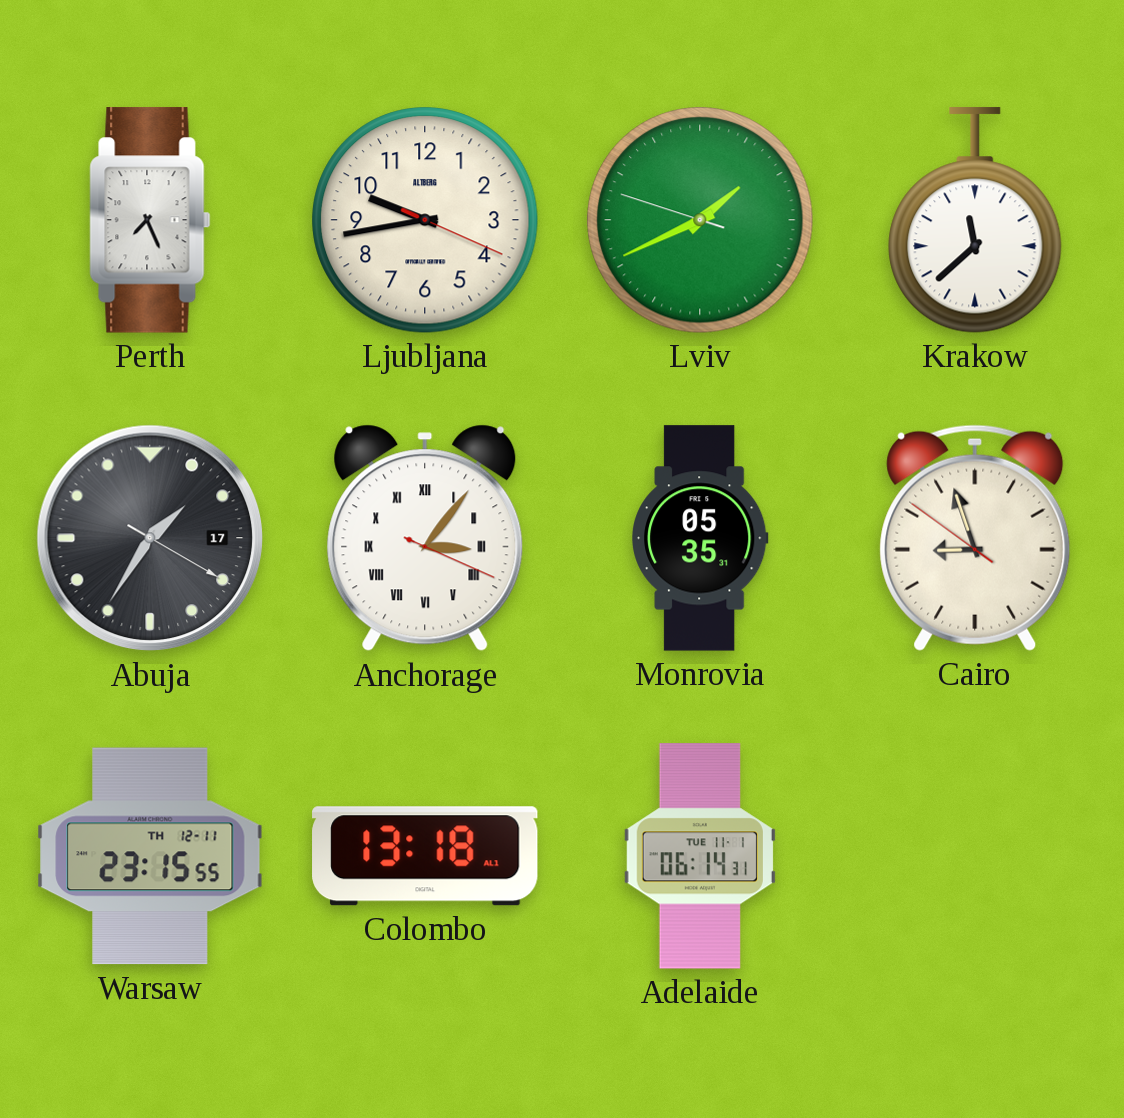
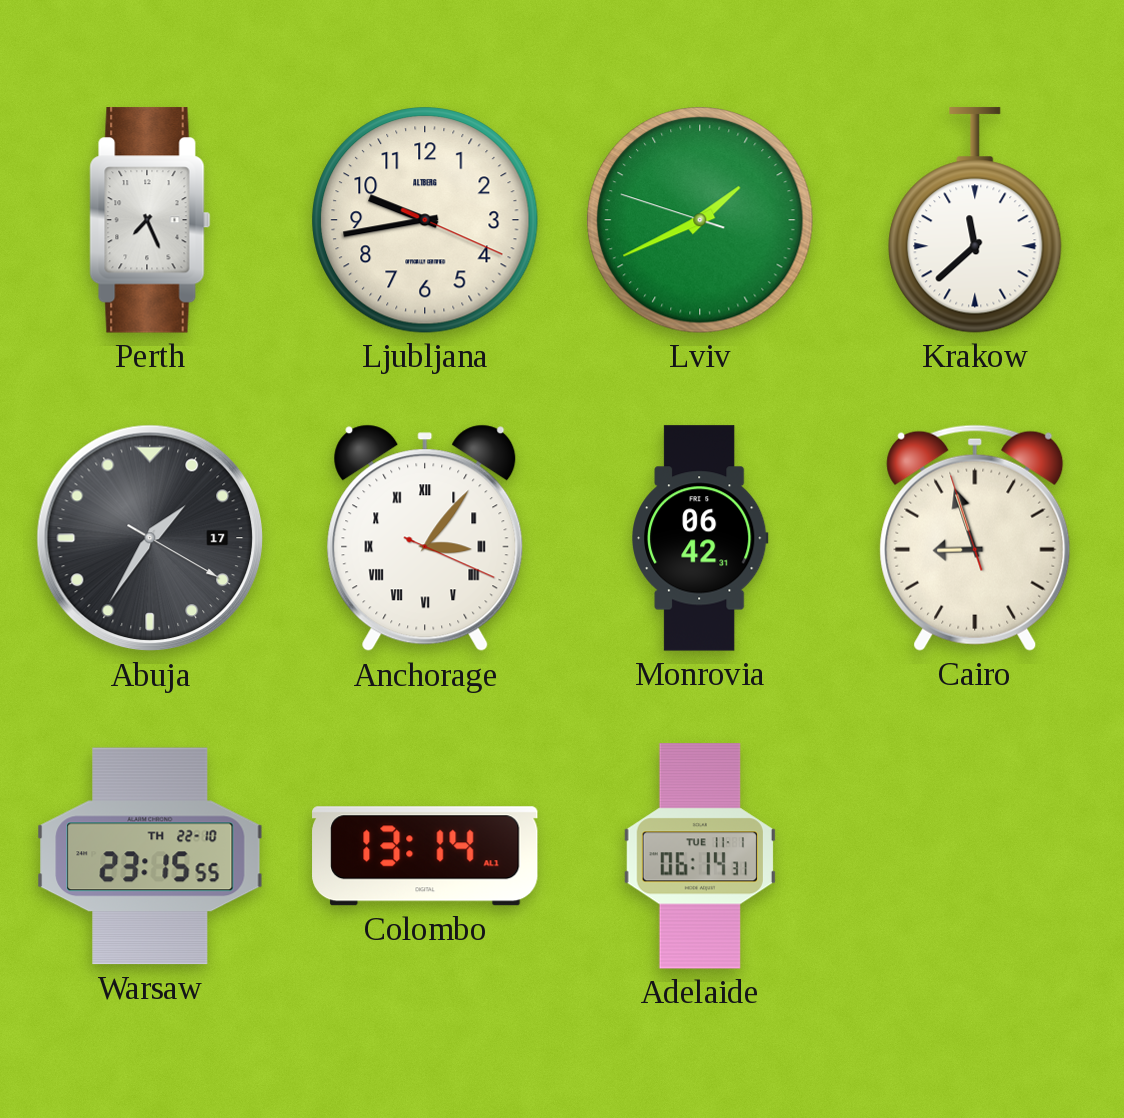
Monrovia: 05:35 -> 06:42 (701, 538)
Cairo: 8:56:51 -> 8:56:57 (975, 538)
Warsaw date: TH 12-11 -> TH 22-10 (150, 856)
Colombo: 13:18 -> 13:14 (425, 856)
